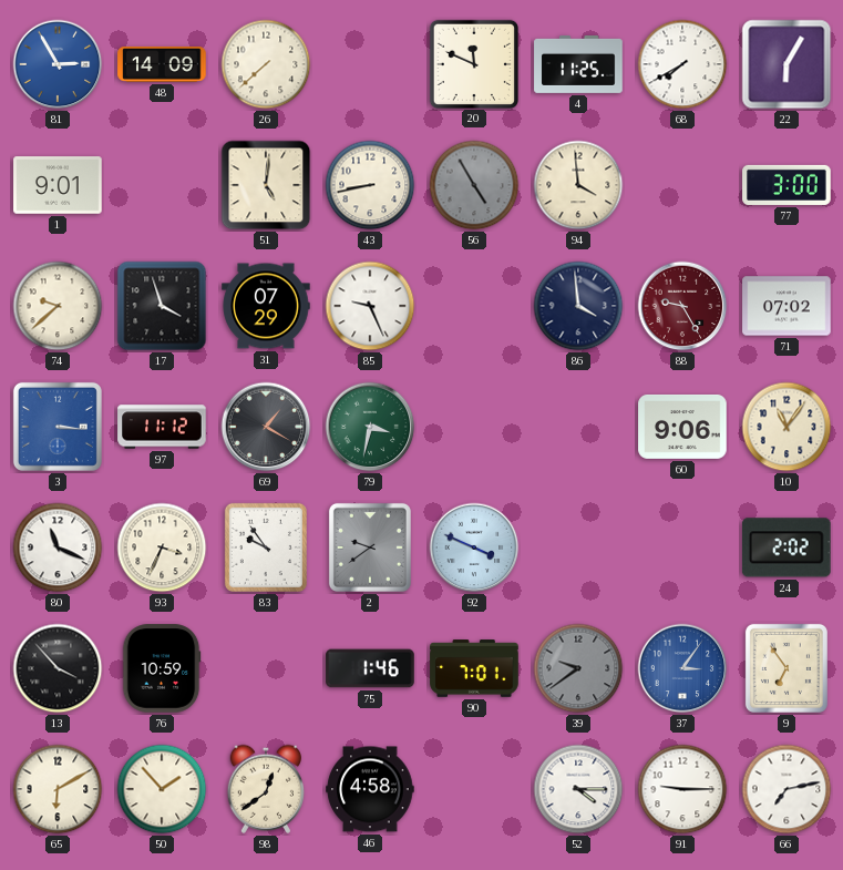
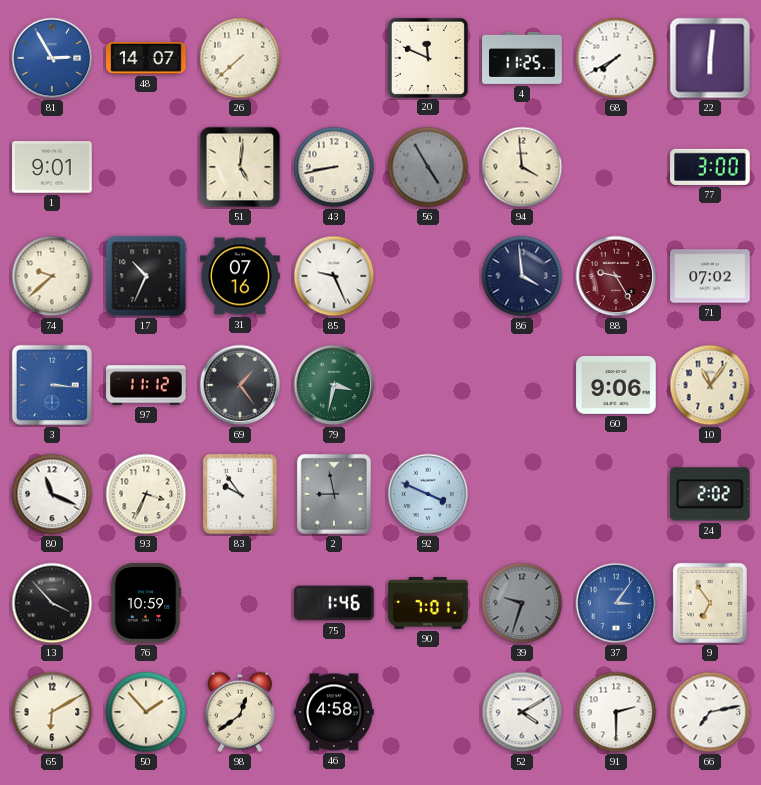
48: 14:09 -> 14:07 (146, 59)
22: 6:05 -> 6:01 (710, 58)
17: 3:57 -> 10:34 (146, 276)
31: 07:29 -> 07:16 (240, 276)
69: 1:20 -> 1:24 (240, 385)
2: 9:39 -> 8:58 (334, 494)
39: 9:39 -> 9:33 (522, 603)
52: 4:15 -> 4:10 (522, 712)
91: 9:15 -> 2:30 (616, 712)
